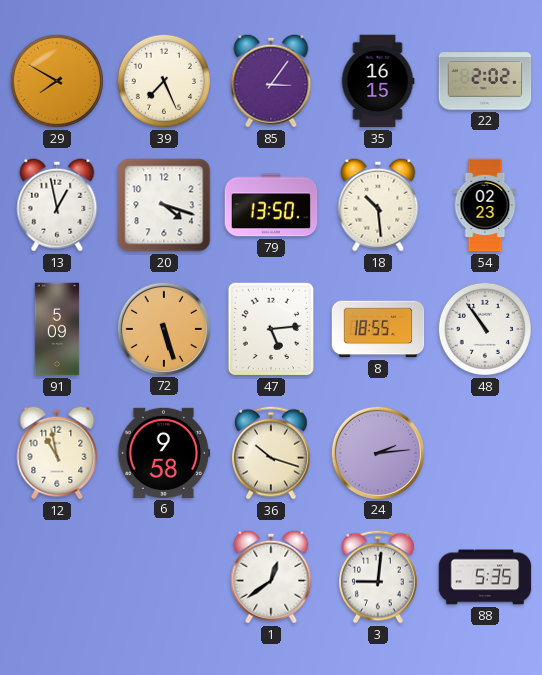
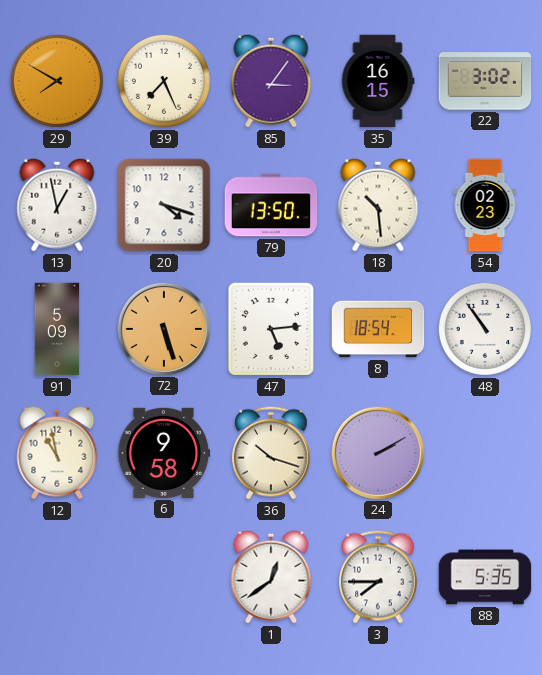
22: 2:02 -> 3:02 (485, 81)
8: 18:55 -> 18:54 (378, 329)
24: 2:14 -> 2:10 (377, 452)
3: 9:01 -> 7:45 (379, 577)
